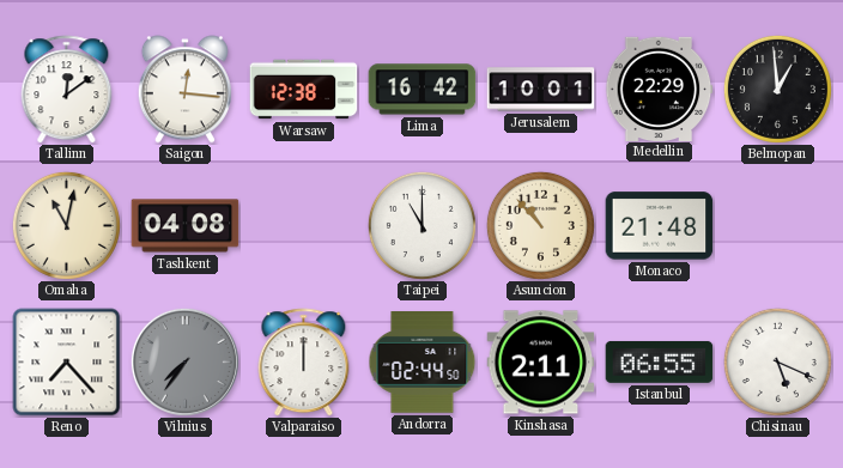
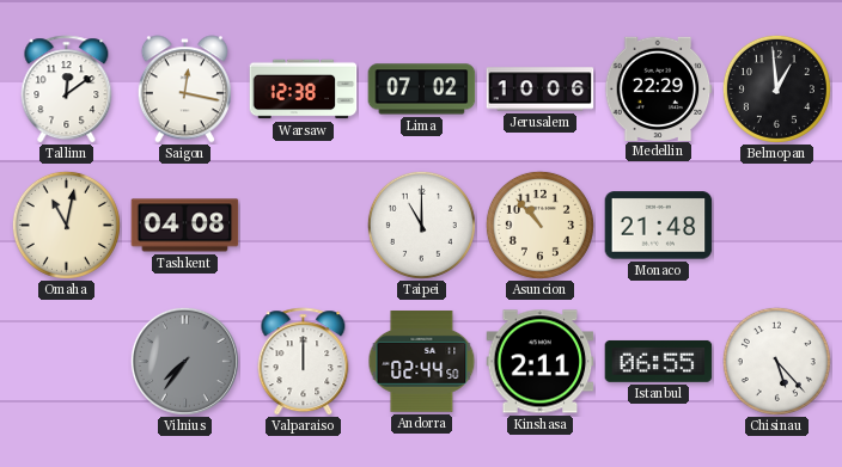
Saigon: 12:16 -> 12:17 (184, 90)
Lima: 16:42 -> 07:02 (422, 90)
Jerusalem: 10:01 -> 10:06 (541, 90)
Reno: 7:23 -> none (67, 363)
Chisinau: 5:19 -> 5:23 (776, 361)
